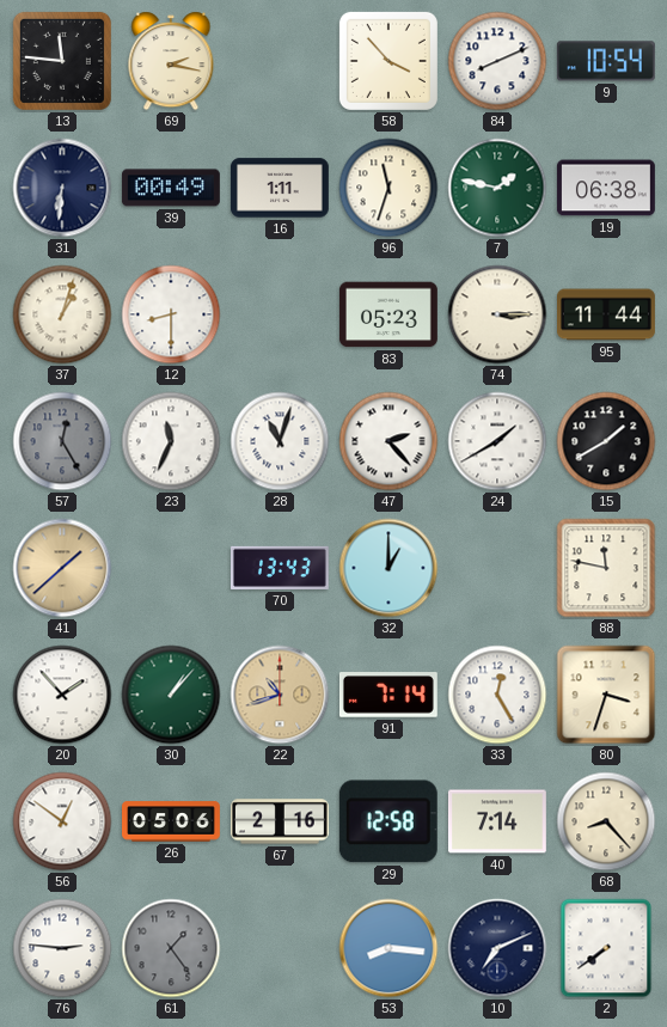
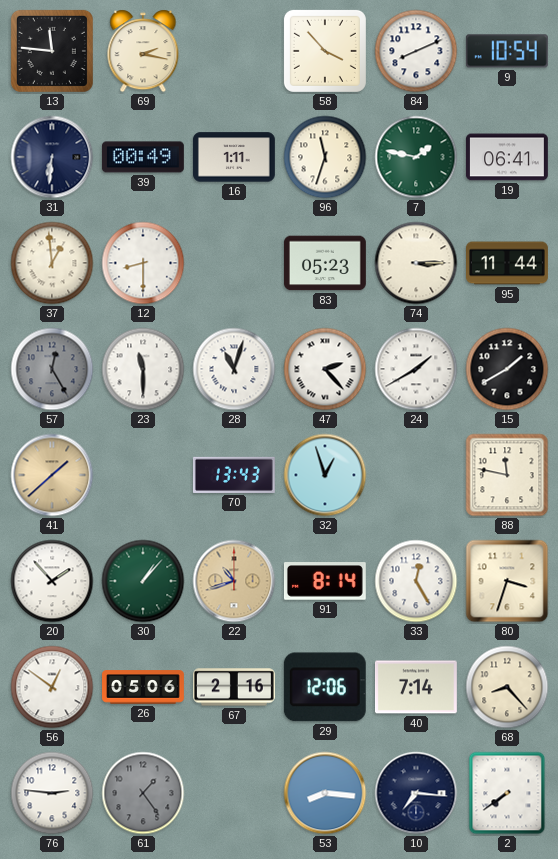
19: 06:38 -> 06:41 (507, 157)
37: 1:03 -> 12:59 (52, 263)
23: 11:34 -> 11:30 (143, 369)
32: 1:00 -> 12:57 (325, 475)
91: 7:14 -> 8:14 (325, 581)
29: 12:58 -> 12:06 (325, 687)
10: 7:11 -> 7:16 (416, 793)
